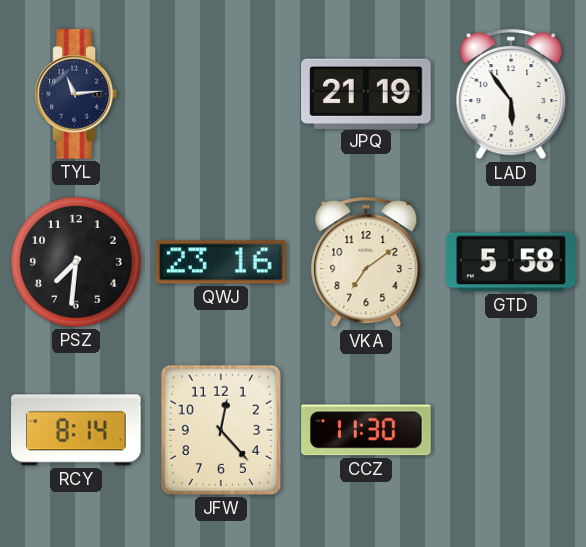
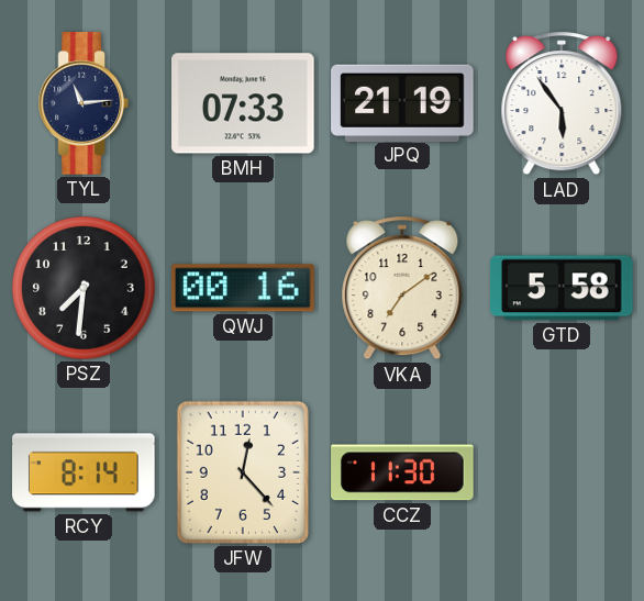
BMH: none -> 07:33 (243, 103)
QWJ: 23:16 -> 00:16 (243, 288)
